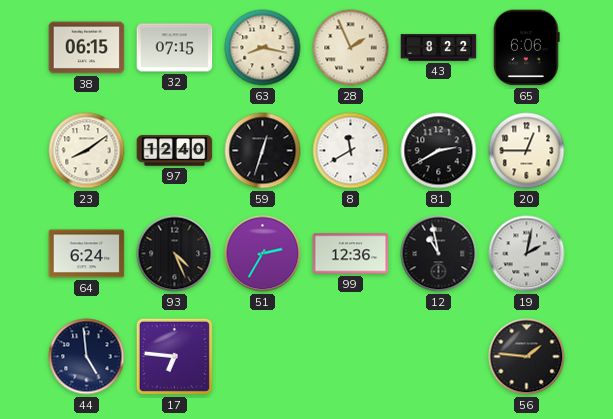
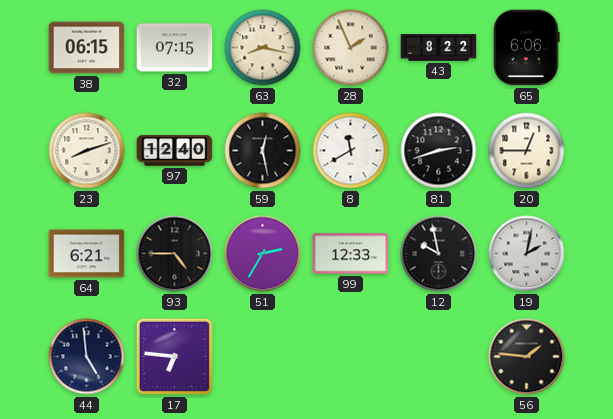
23: 8:09 -> 8:12 (87, 151)
59: 12:33 -> 12:28 (263, 151)
81: 2:40 -> 2:42 (439, 151)
64: 6:24 -> 6:21 (87, 254)
93: 4:26 -> 4:45 (175, 254)
99: 12:36 -> 12:33 (351, 254)
12: 10:58 -> 9:58 (439, 254)
